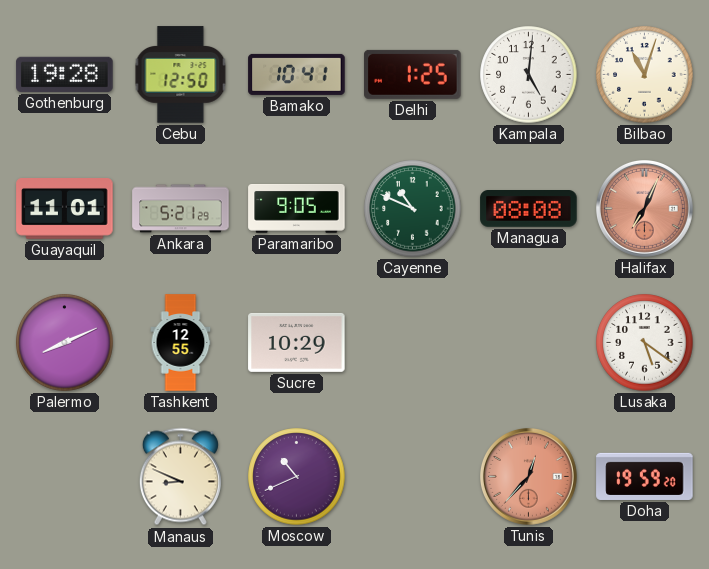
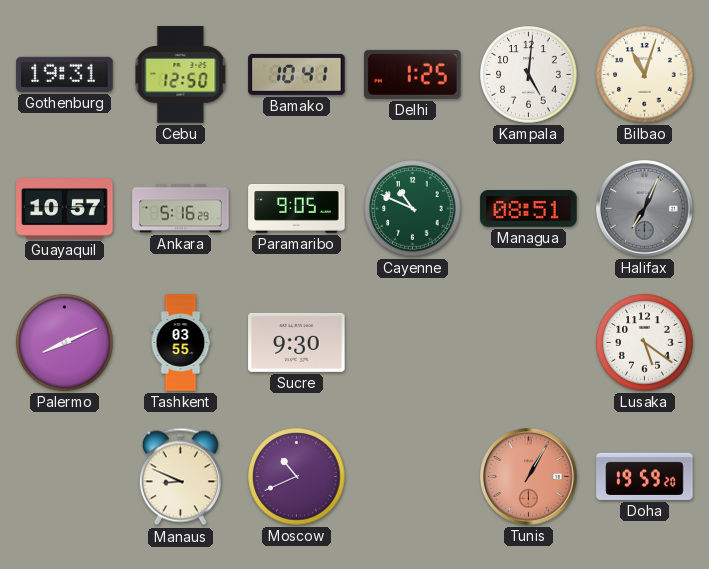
Gothenburg: 19:28 -> 19:31 (65, 74)
Guayaquil: 11:01 -> 10:57 (65, 209)
Ankara: 5:21 -> 5:16 (181, 209)
Managua: 08:08 -> 08:51 (529, 209)
Halifax dial: salmon -> grey (645, 209)
Tashkent: 12:55 -> 03:55 (181, 343)
Sucre: 10:29 -> 9:30 (297, 342)
Tunis: 12:37 -> 1:05 (529, 477)
